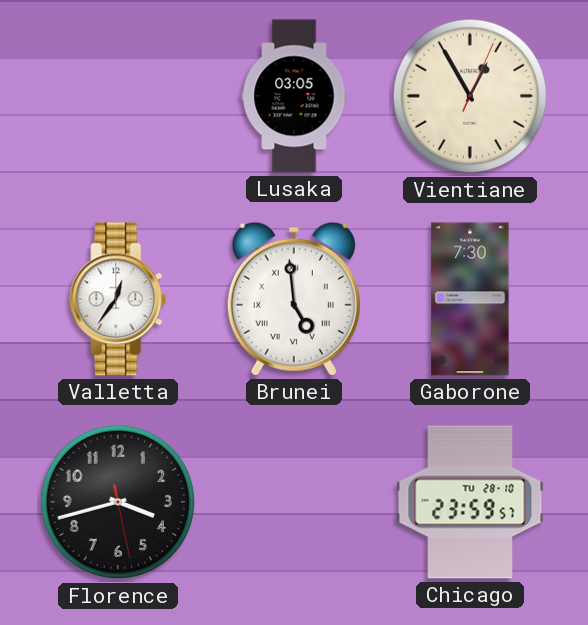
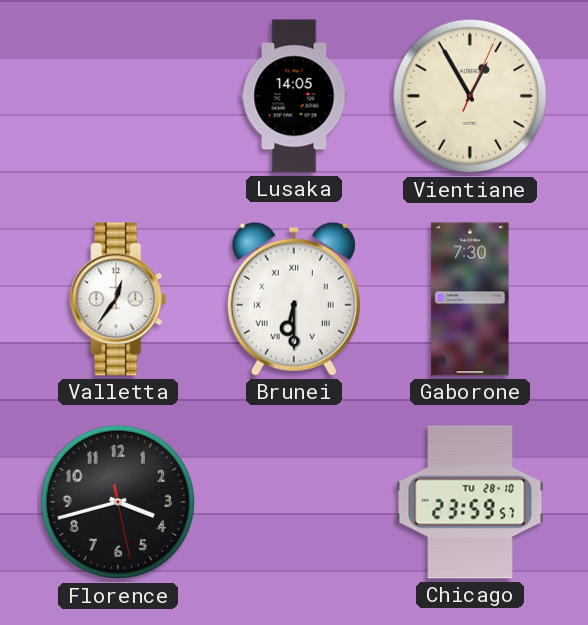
Lusaka: 03:05 -> 14:05 (294, 96)
Brunei: 4:59 -> 6:30 (294, 299)
